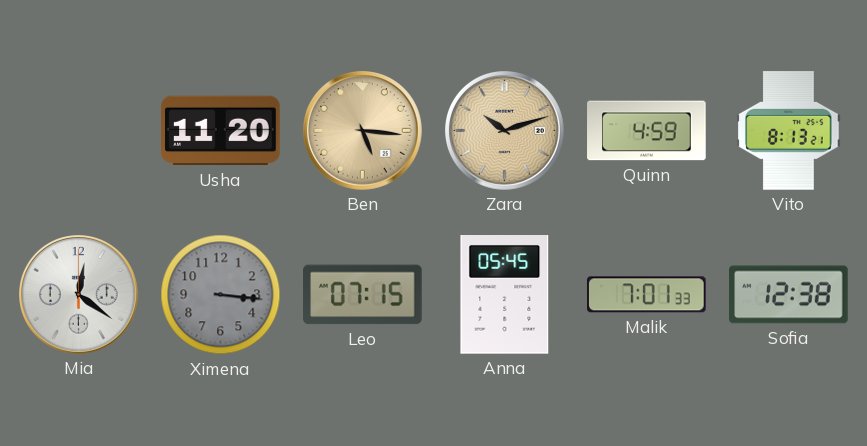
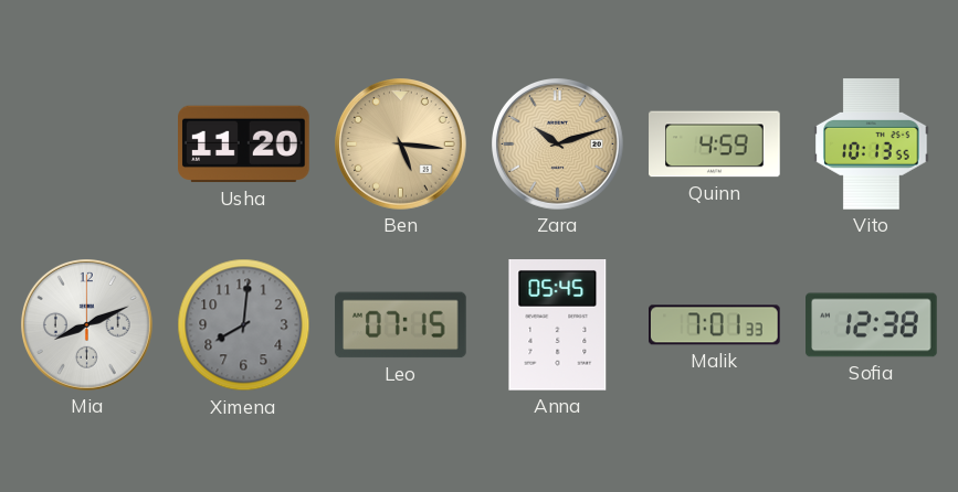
Vito: 8:13 -> 10:13 (872, 145)
Mia: 12:21 -> 8:11 (87, 325)
Ximena: 3:16 -> 8:01 (244, 325)
